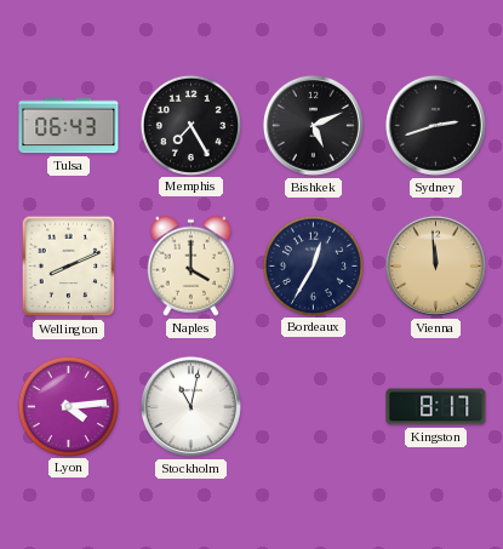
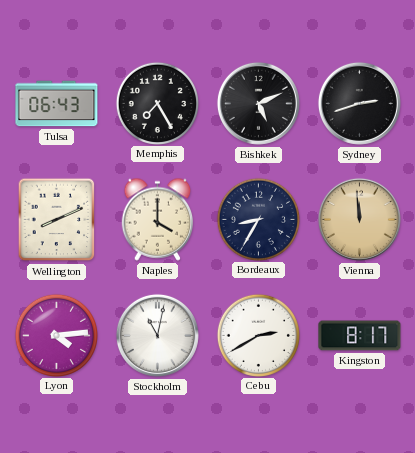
Bordeaux: 12:35 -> 8:35 (258, 219)
Cebu: none -> 2:40 (258, 335)
